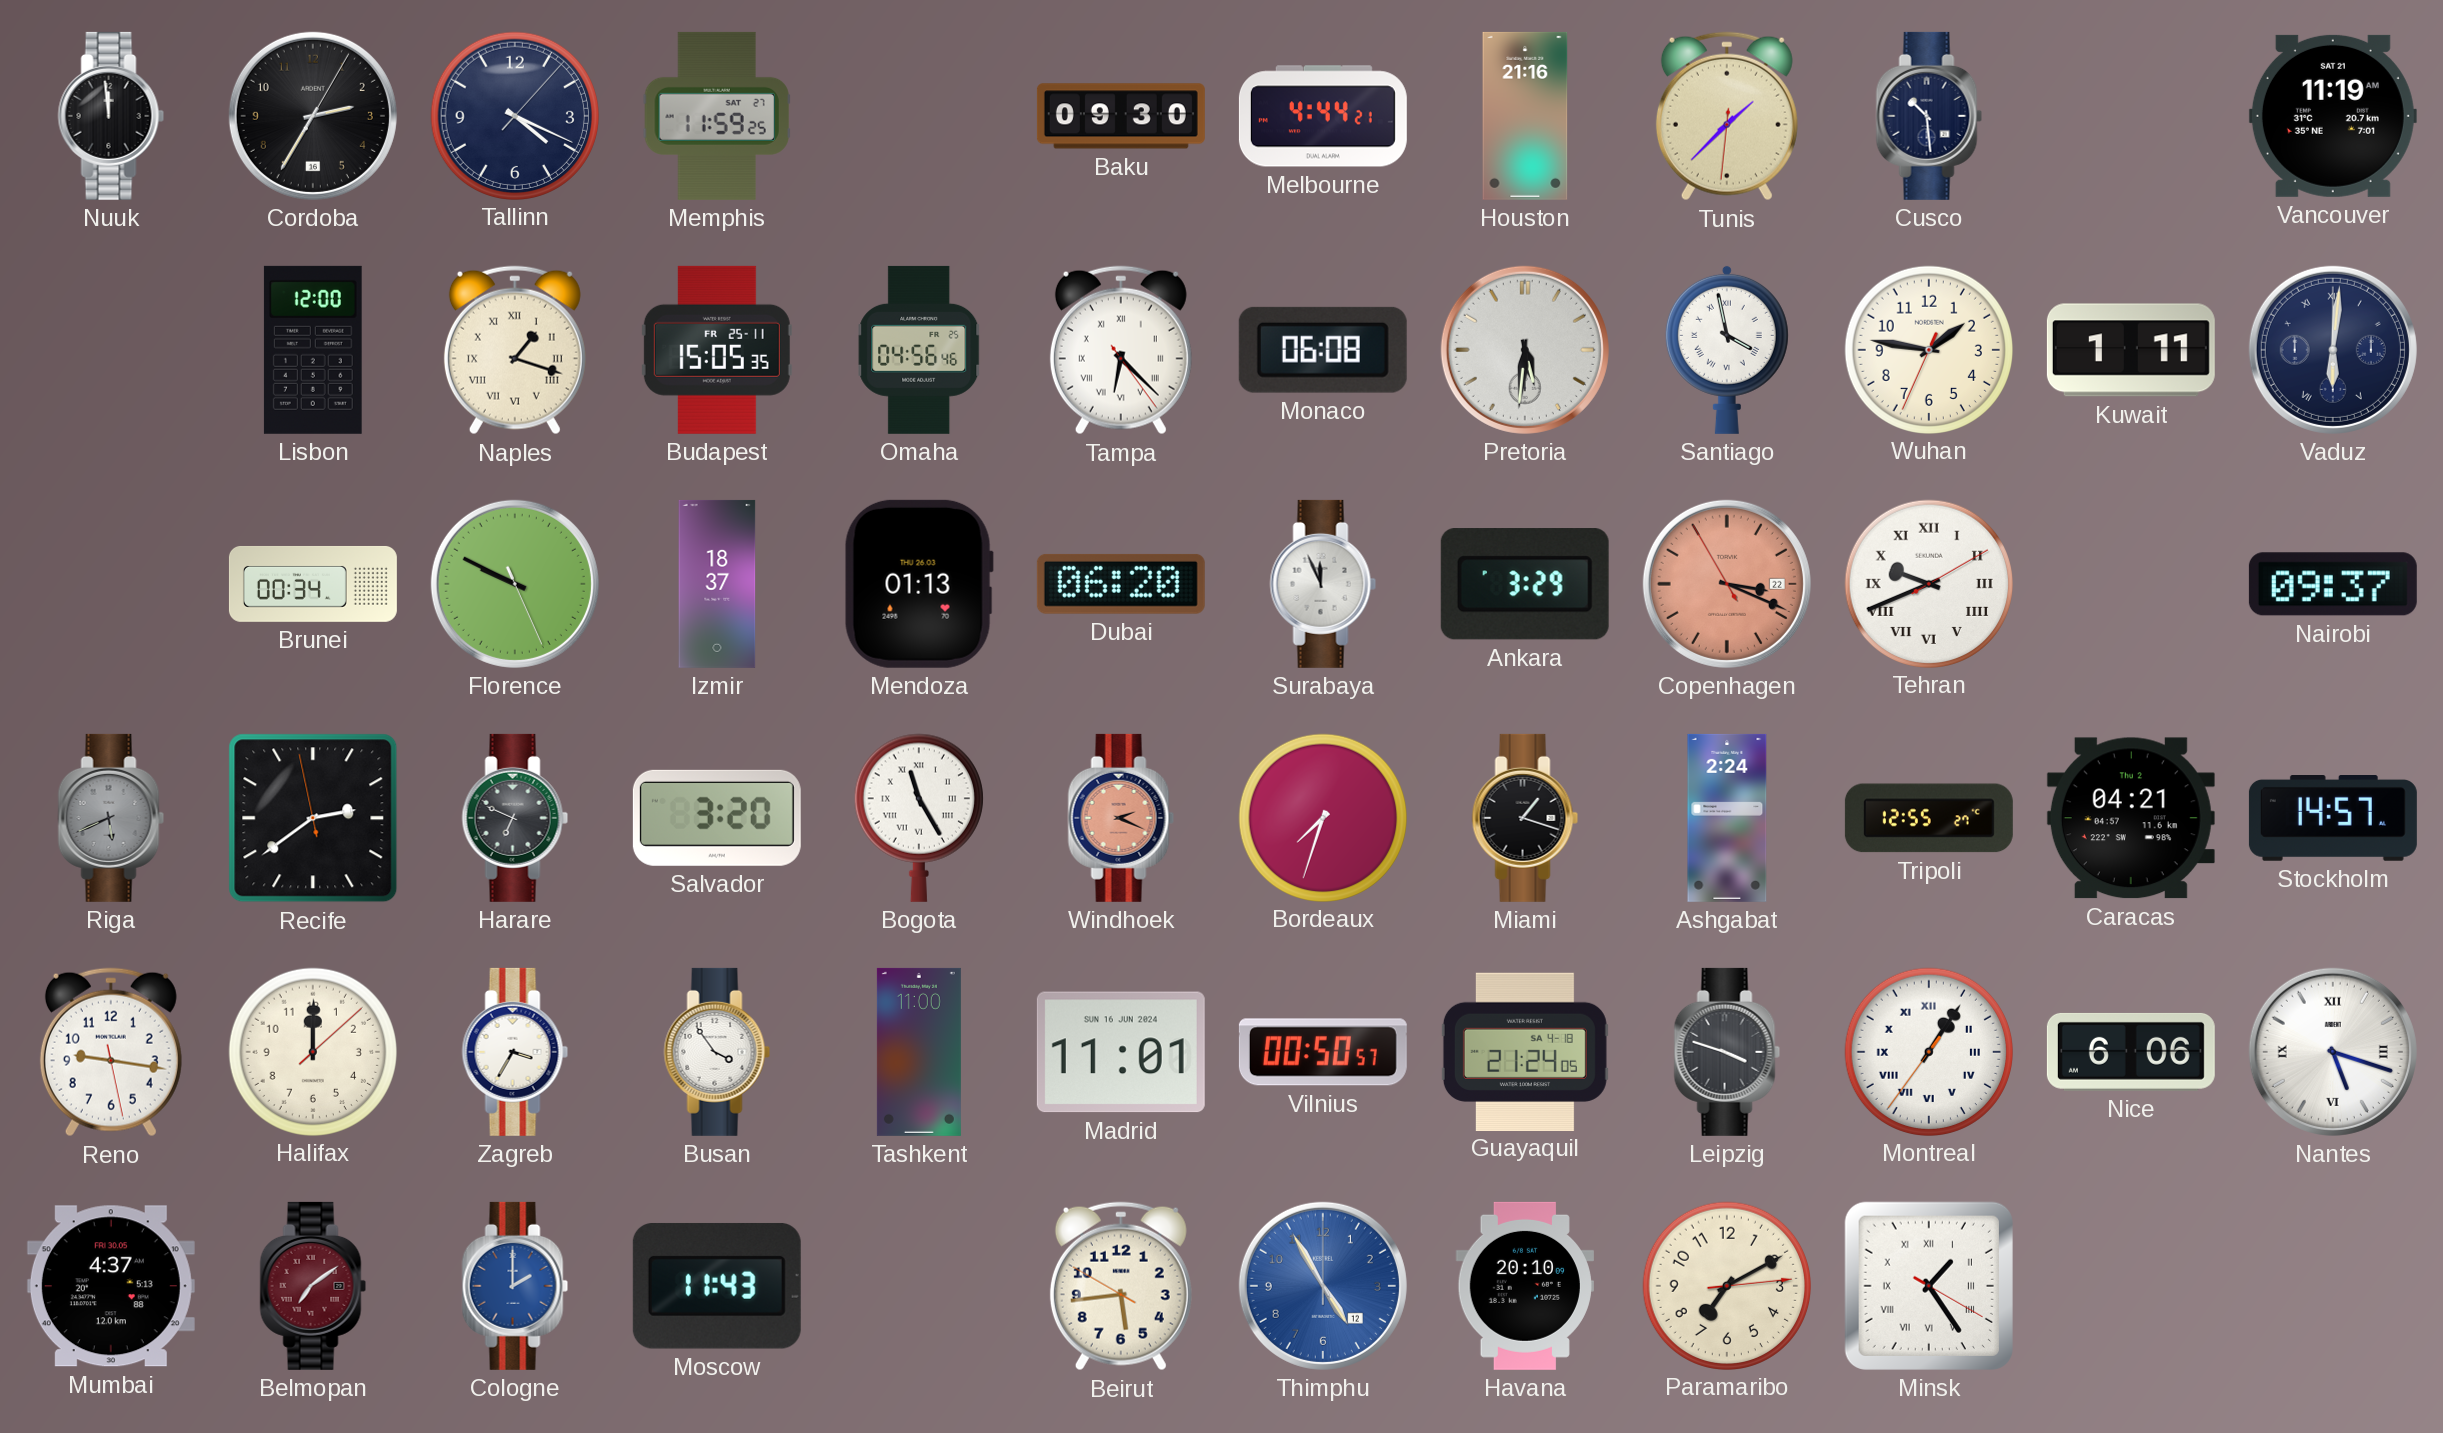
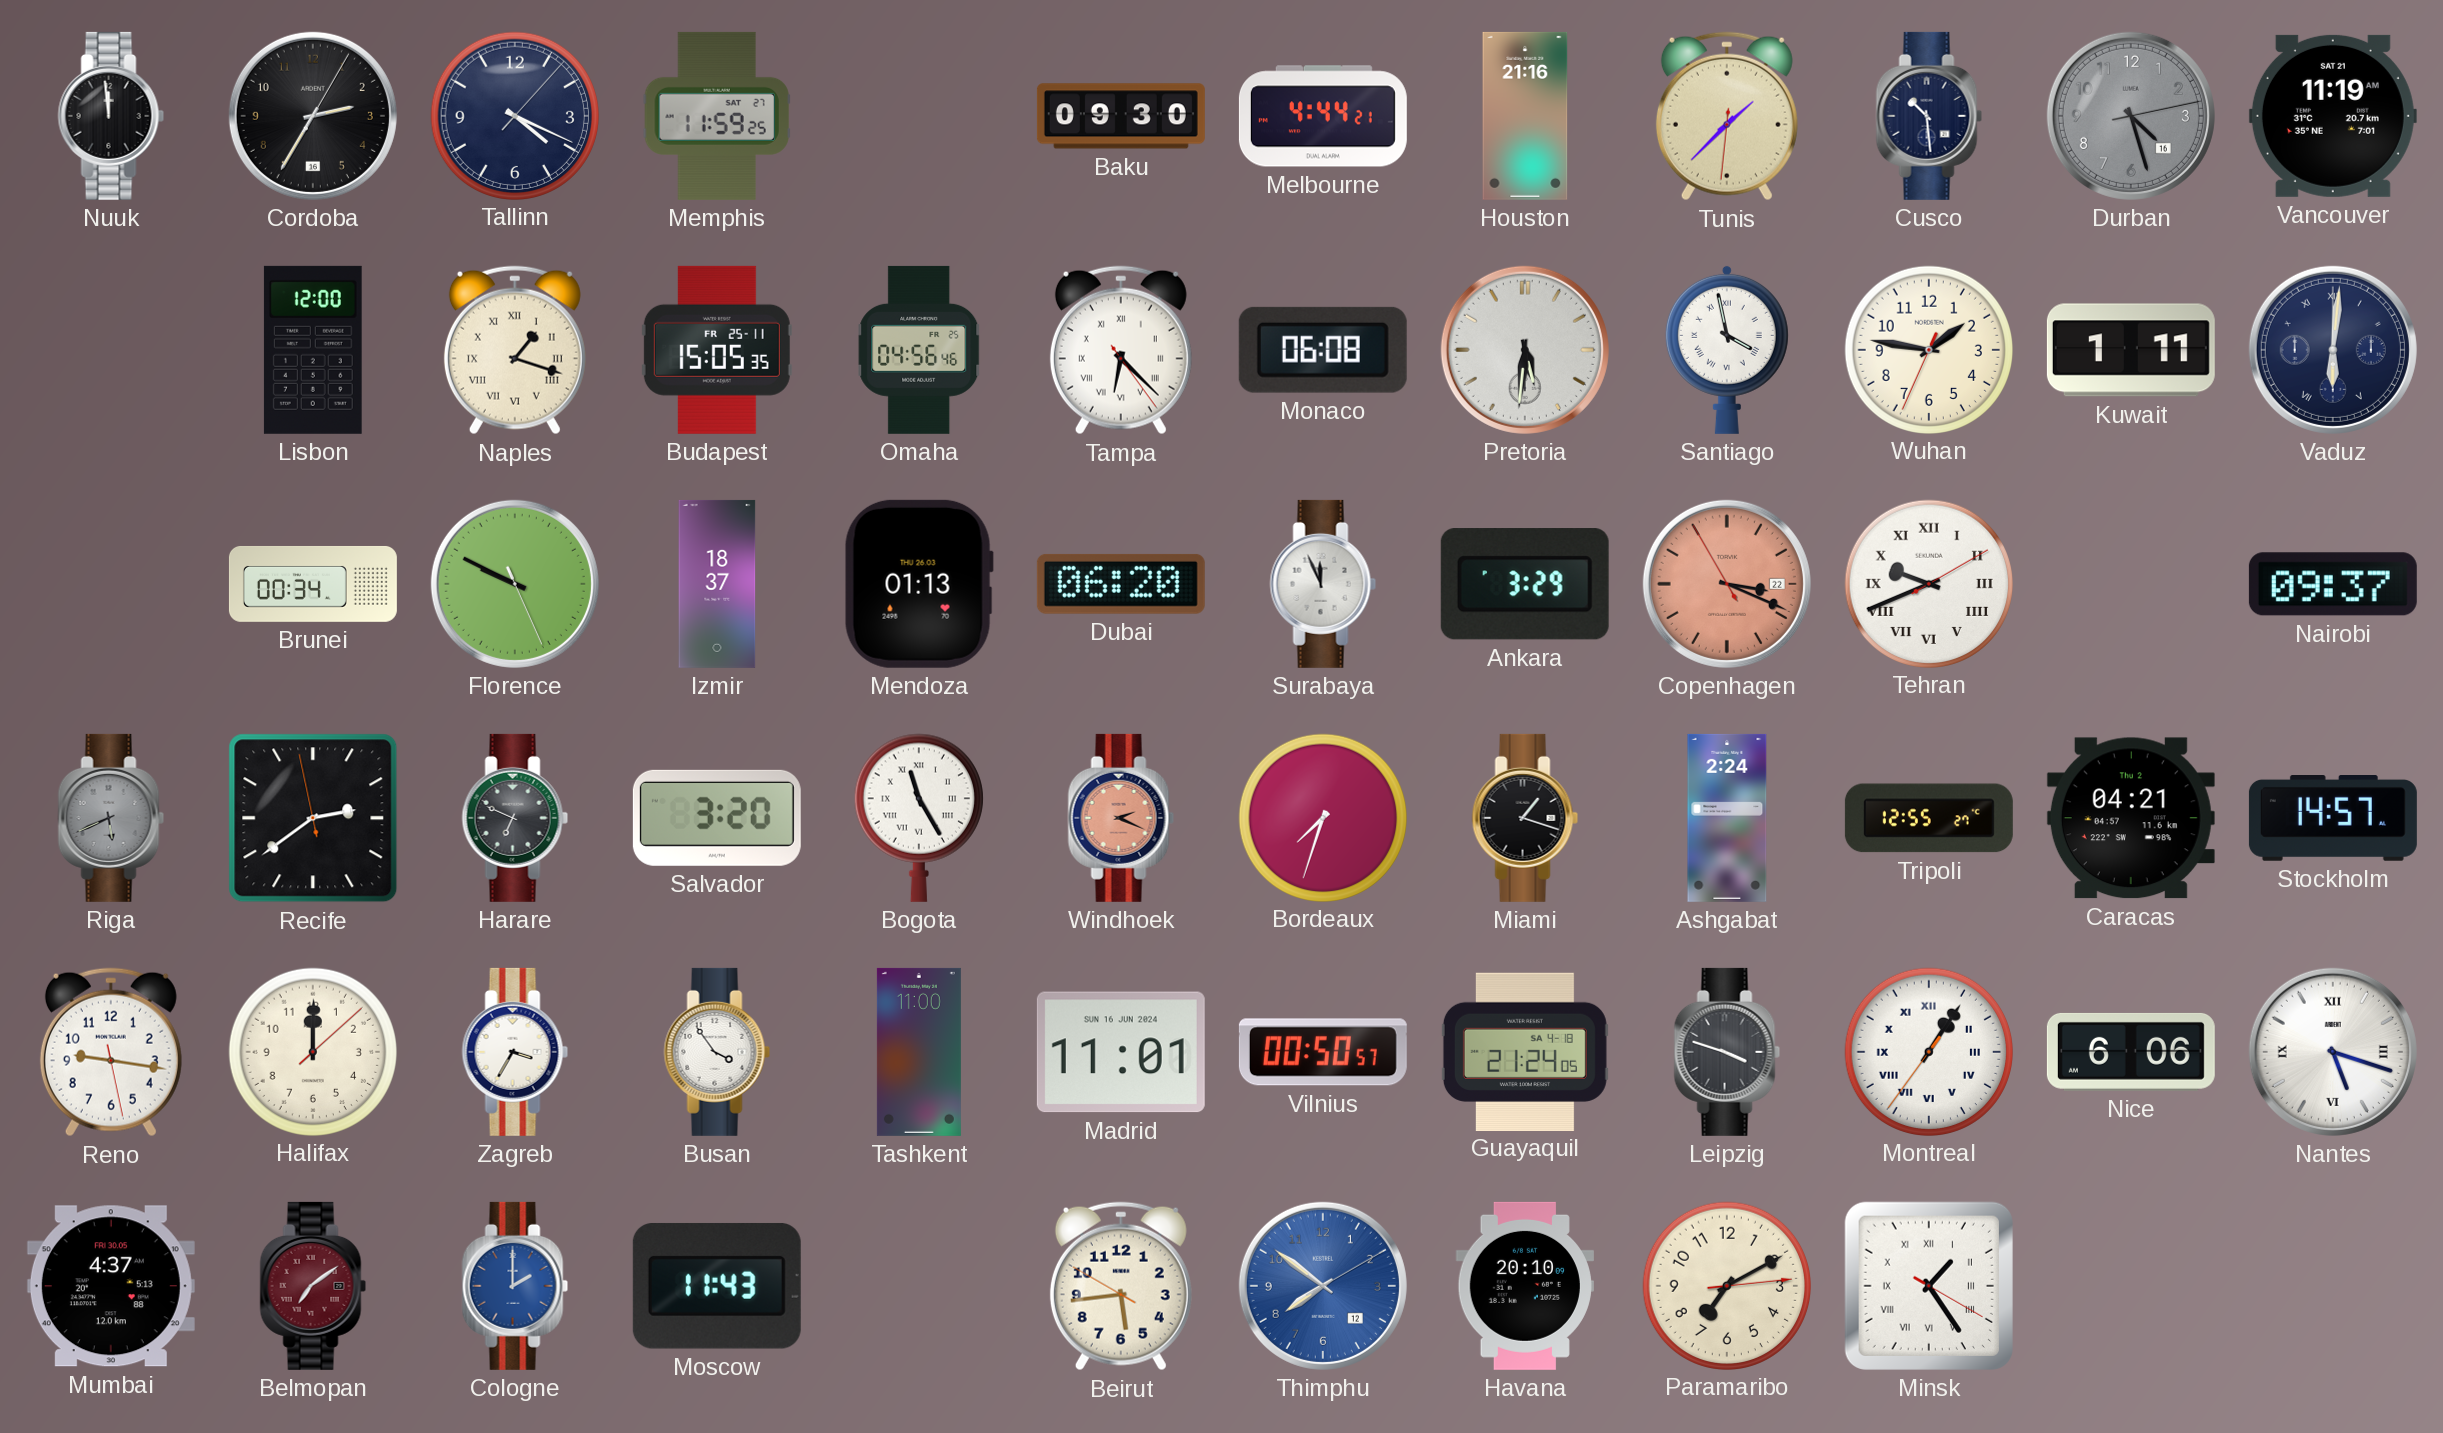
Durban: none -> 4:27 (2131, 116)
Thimphu: 4:55 -> 7:51 (1323, 1286)
